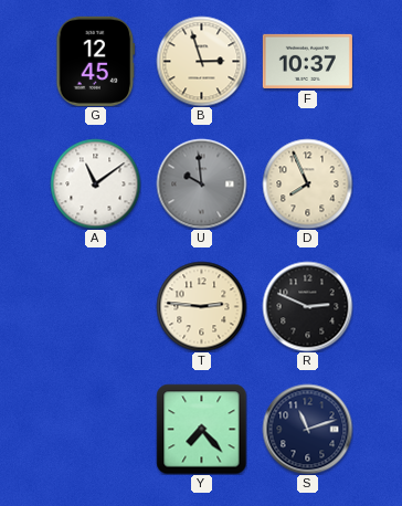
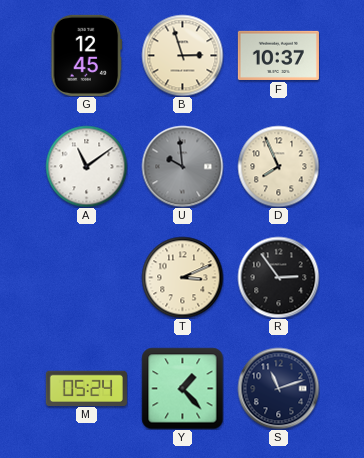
T: 2:46 -> 3:11 (182, 277)
R: 2:49 -> 2:54 (278, 277)
M: none -> 05:24 (86, 388)
Y: 7:23 -> 1:23 (182, 388)
